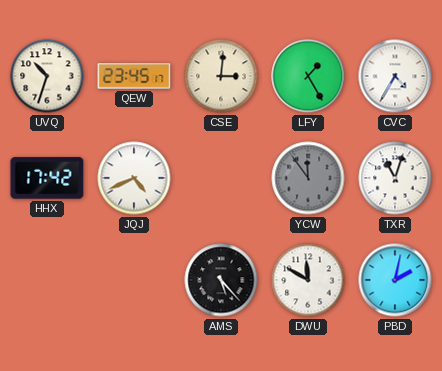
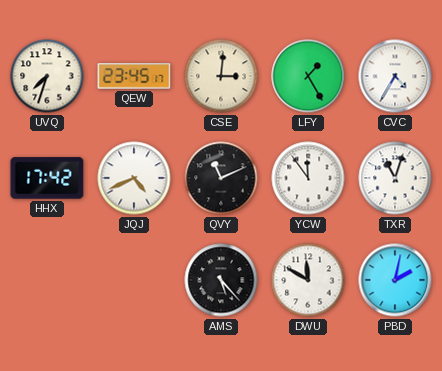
UVQ: 10:33 -> 7:33 (47, 76)
QVY: none -> 11:11 (221, 178)
YCW dial: grey -> white (308, 178)
